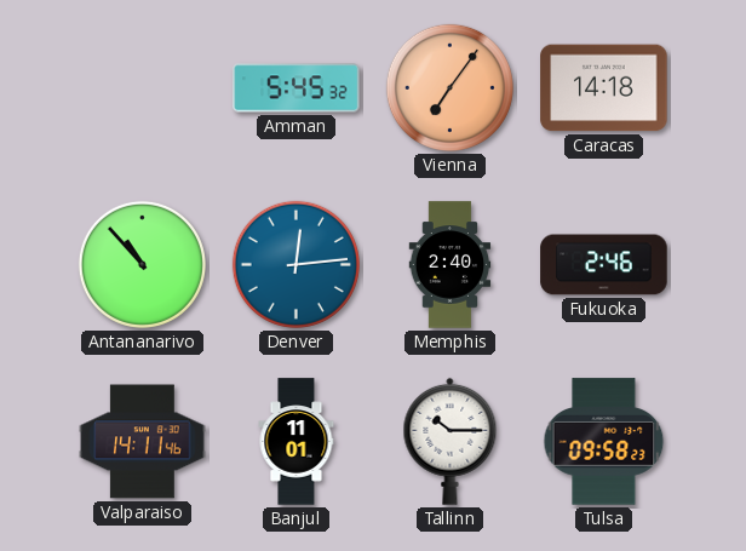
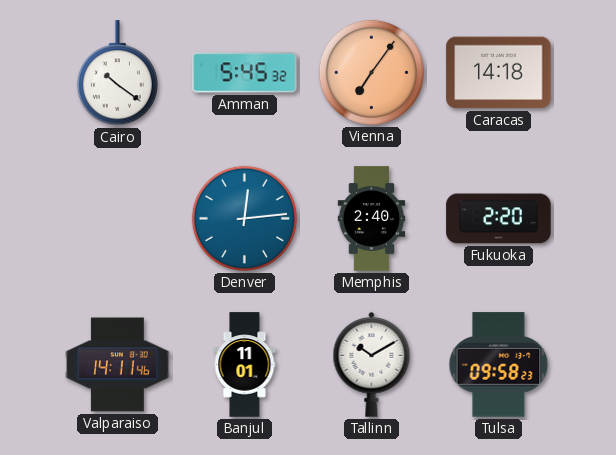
Cairo: none -> 10:21 (117, 73)
Antananarivo: 10:53 -> none (142, 264)
Fukuoka: 2:46 -> 2:20 (499, 219)
Tallinn: 10:15 -> 10:10 (372, 364)
